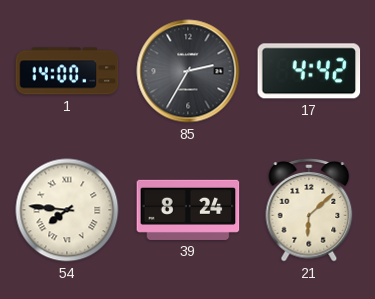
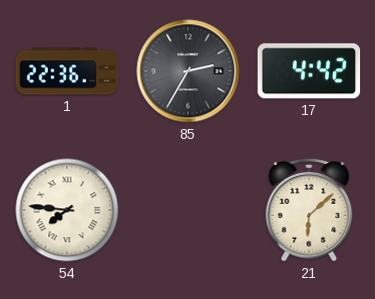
1: 14:00 -> 22:36 (67, 71)
39: 8:24 -> none (188, 210)
